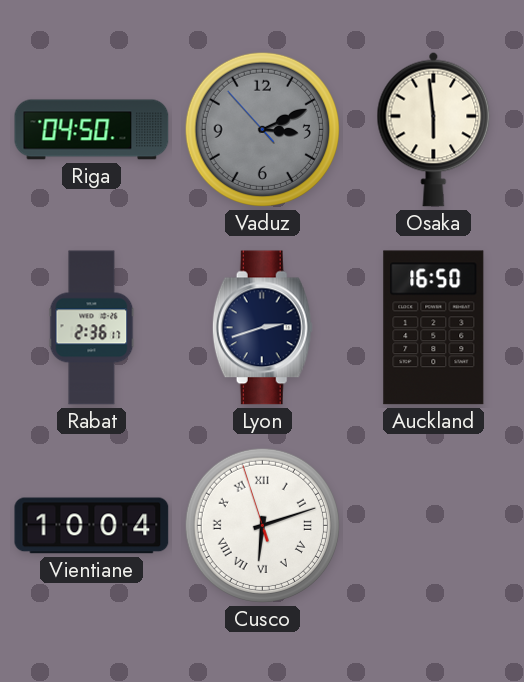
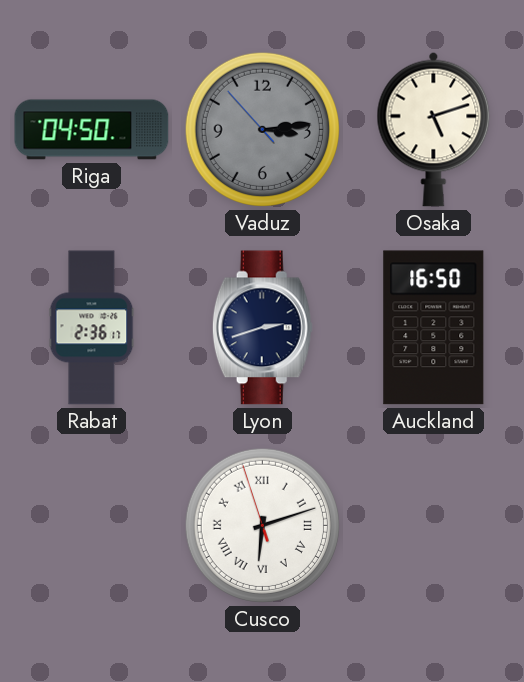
Vaduz: 3:10 -> 3:13 (262, 129)
Osaka: 5:59 -> 5:12 (434, 129)
Vientiane: 10:04 -> none (92, 526)
